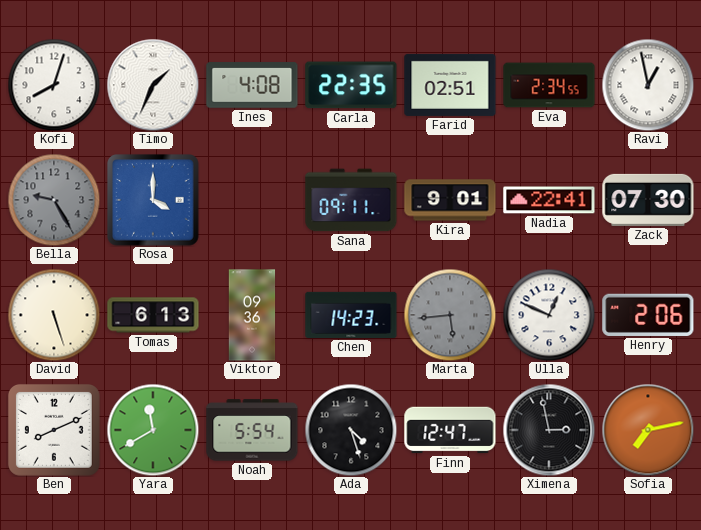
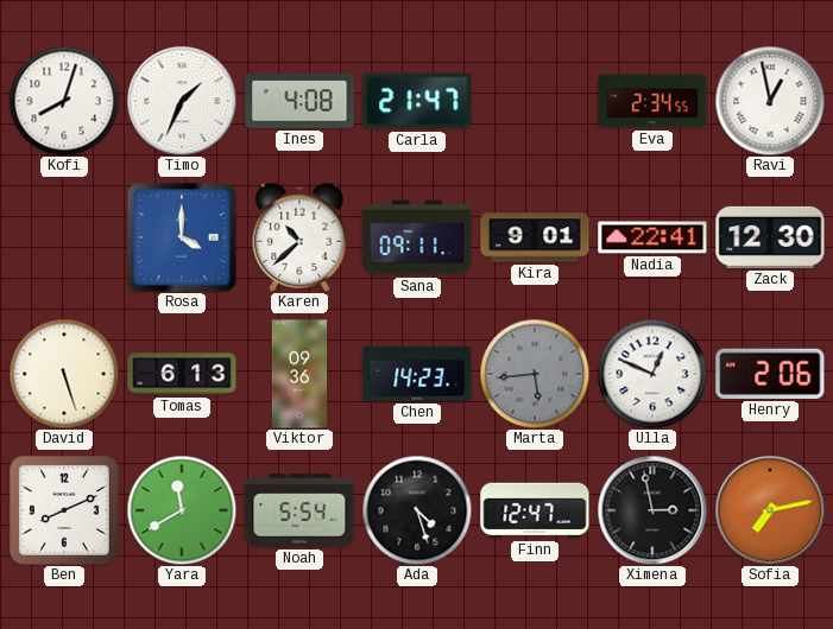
Carla: 22:35 -> 21:47 (417, 101)
Farid: 02:51 -> none (450, 85)
Bella: 9:25 -> none (54, 200)
Karen: none -> 10:38 (299, 237)
Zack: 07:30 -> 12:30 (770, 237)
